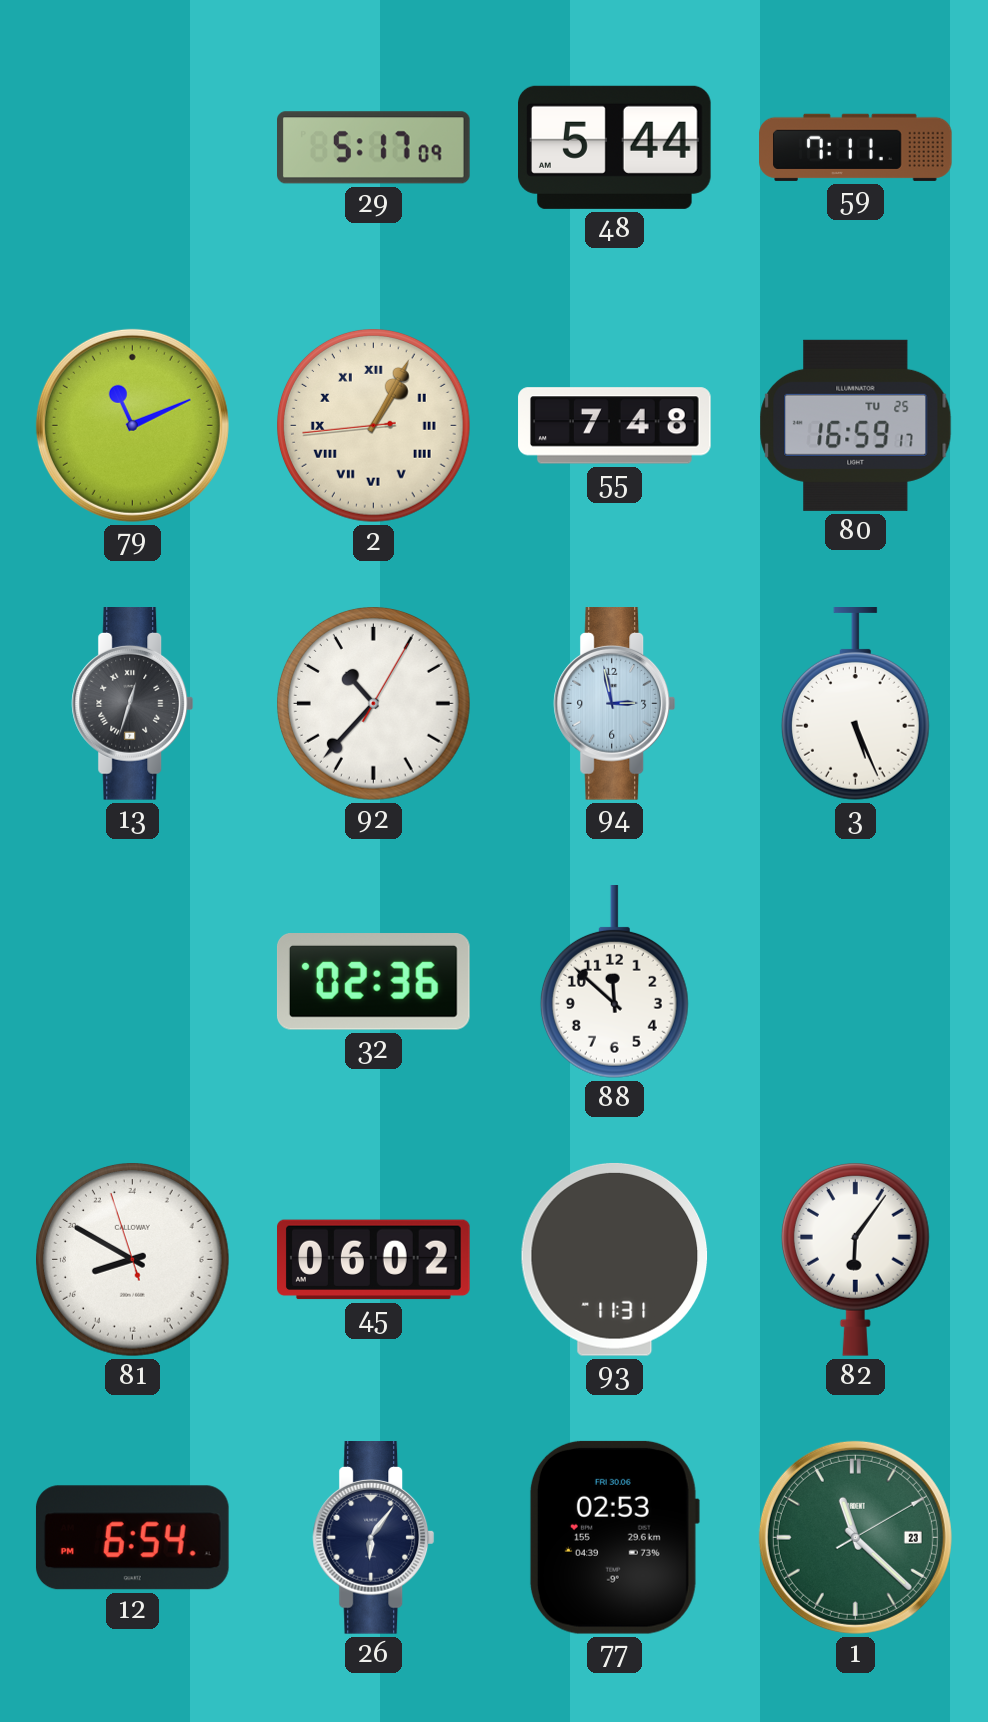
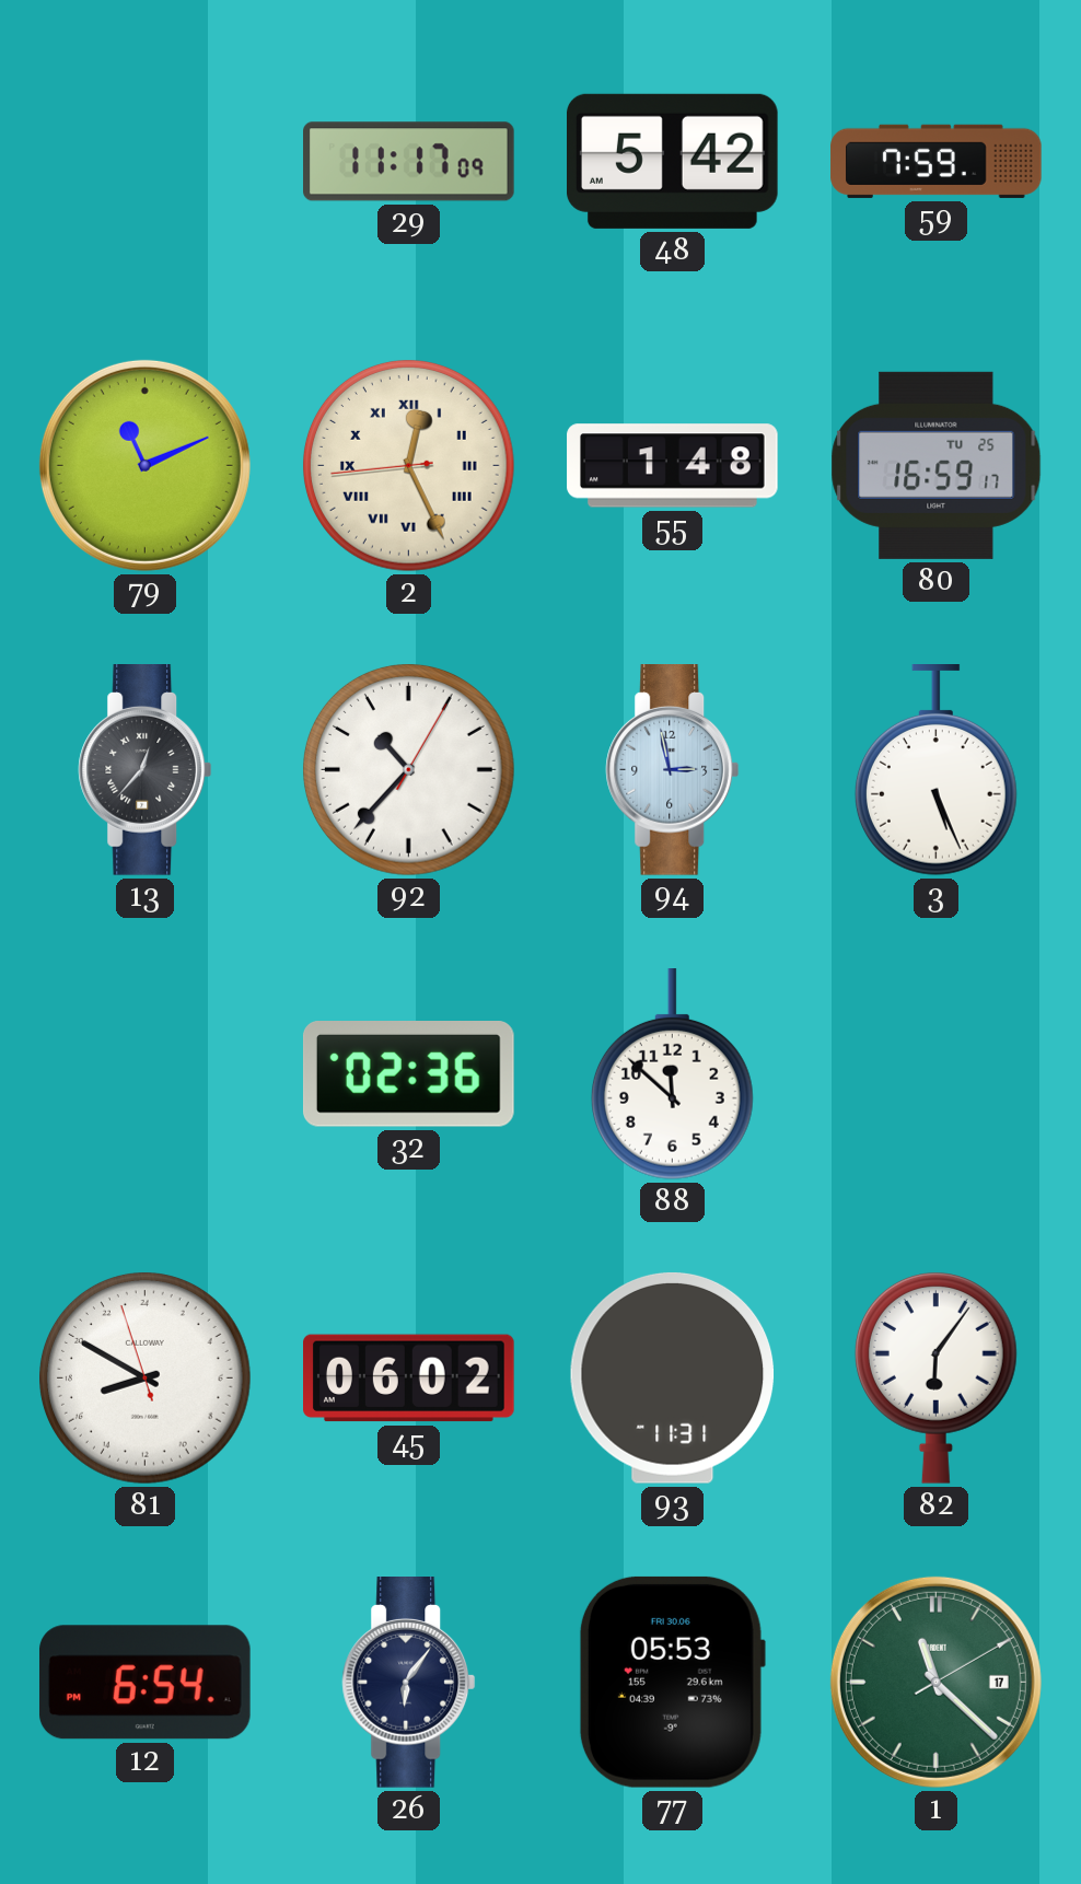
29: 5:17 -> 11:17 (409, 162)
48: 5:44 -> 5:42 (673, 161)
59: 7:11 -> 7:59 (937, 161)
2: 1:04 -> 12:25 (409, 466)
55: 7:48 -> 1:48 (673, 466)
13: 12:33 -> 12:37 (146, 770)
77: 02:53 -> 05:53 (672, 1682)
1 date: 23 -> 17 (935, 1682)
